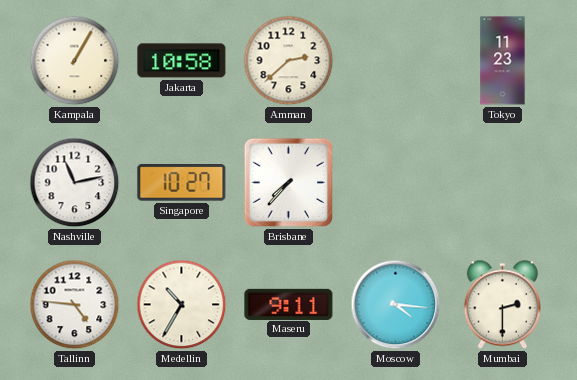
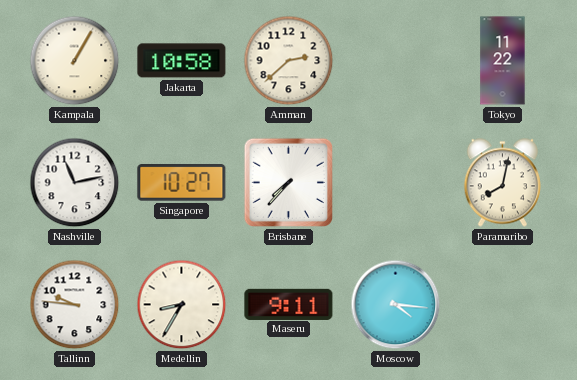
Tokyo: 11:23 -> 11:22 (503, 61)
Paramaribo: none -> 8:02 (502, 183)
Tallinn: 4:46 -> 9:46 (75, 305)
Medellin: 10:35 -> 8:35 (182, 305)
Mumbai: 2:30 -> none (502, 305)
